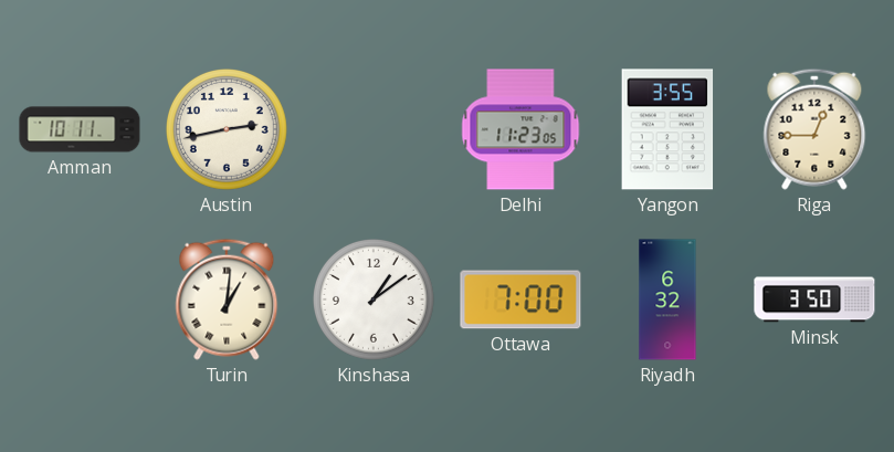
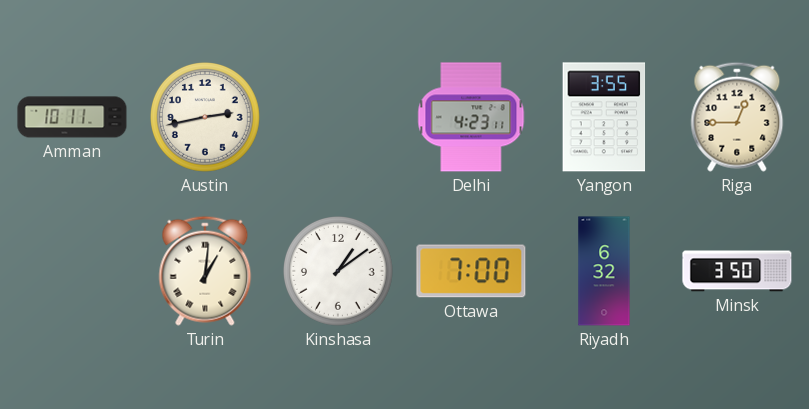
Delhi: 11:23 -> 4:23 (471, 117)
